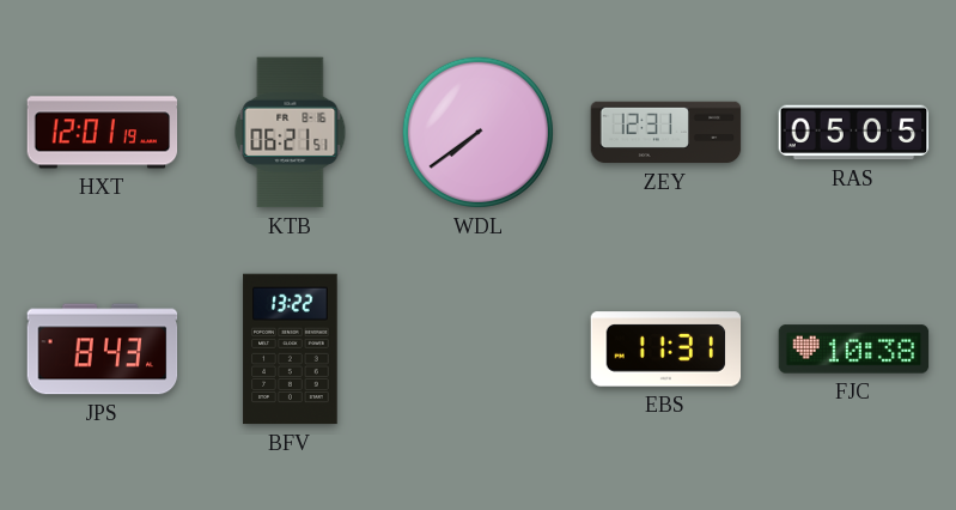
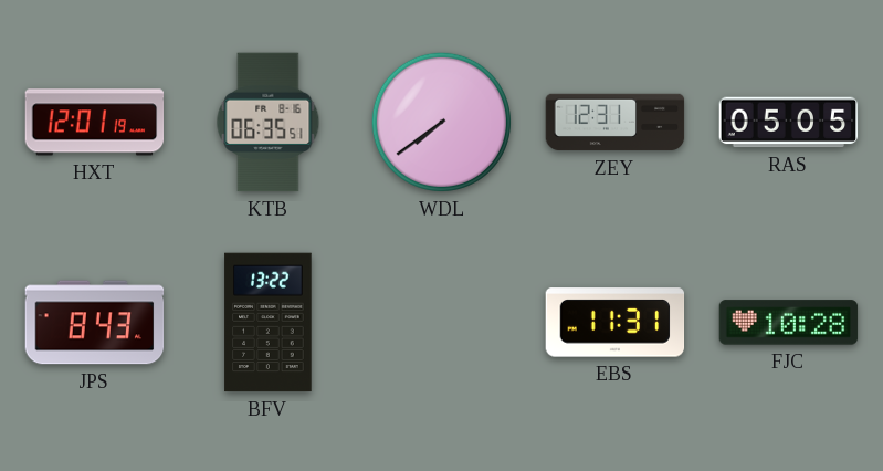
KTB: 06:21 -> 06:35 (269, 123)
FJC: 10:38 -> 10:28 (789, 323)
